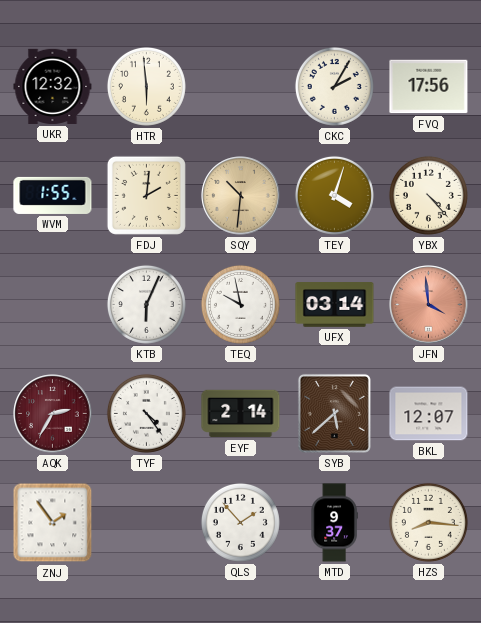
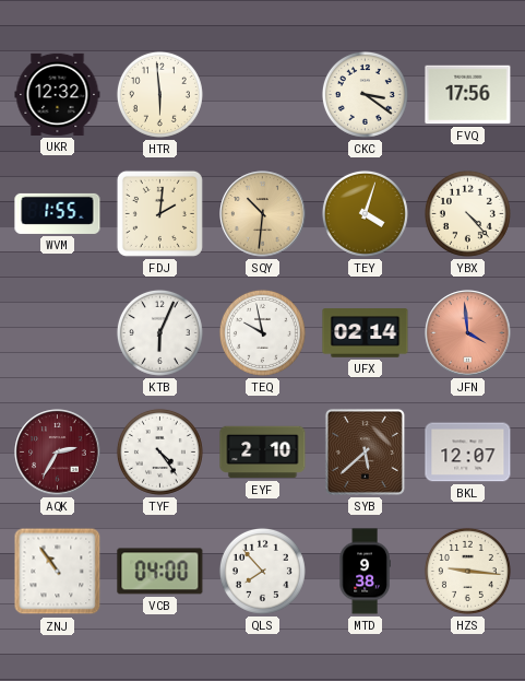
CKC: 2:05 -> 3:21 (365, 94)
UFX: 03:14 -> 02:14 (366, 333)
EYF: 2:14 -> 2:10 (263, 453)
ZNJ: 1:54 -> 10:54 (58, 572)
VCB: none -> 04:00 (160, 572)
QLS: 1:53 -> 7:53 (262, 571)
MTD: 9:37 -> 9:38 (365, 572)
HZS: 8:16 -> 9:16 (467, 571)
